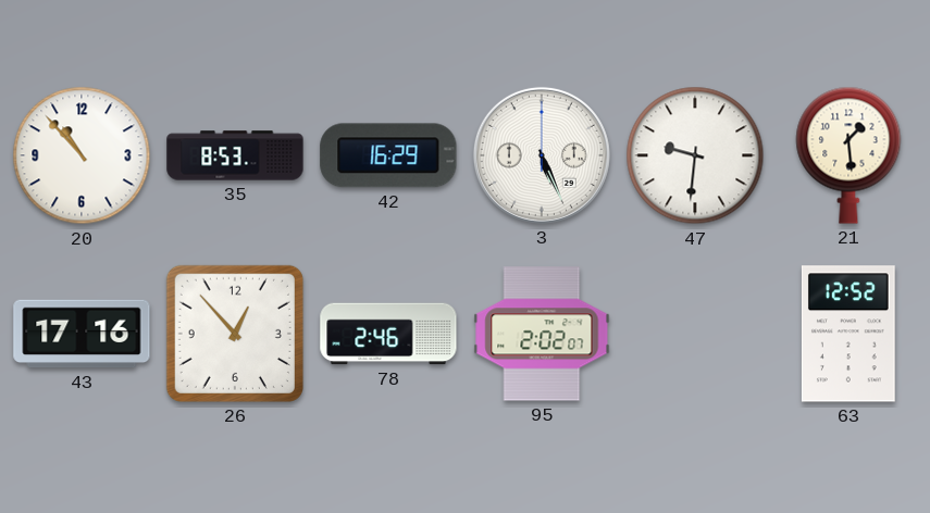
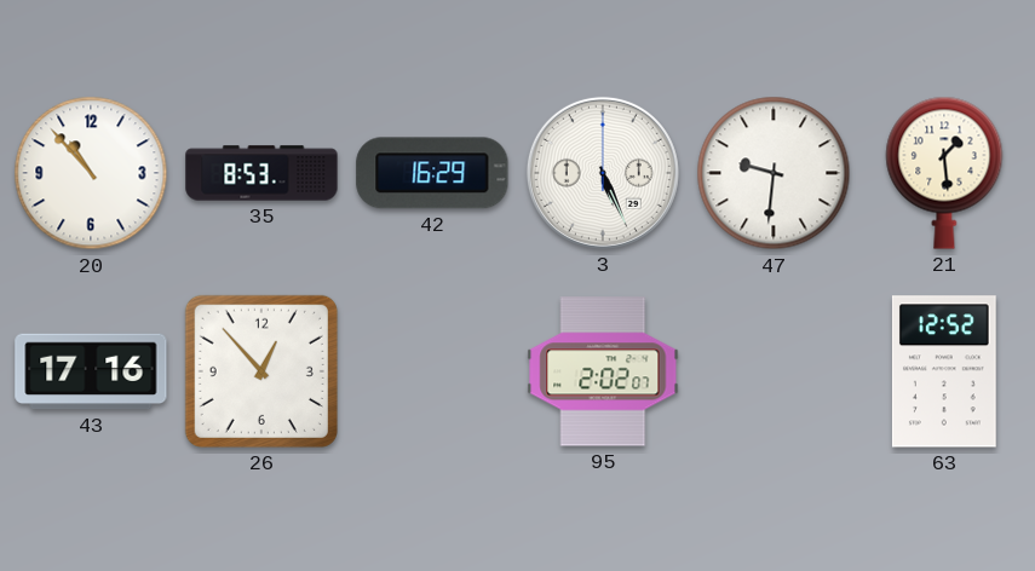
78: 2:46 -> none (388, 334)
